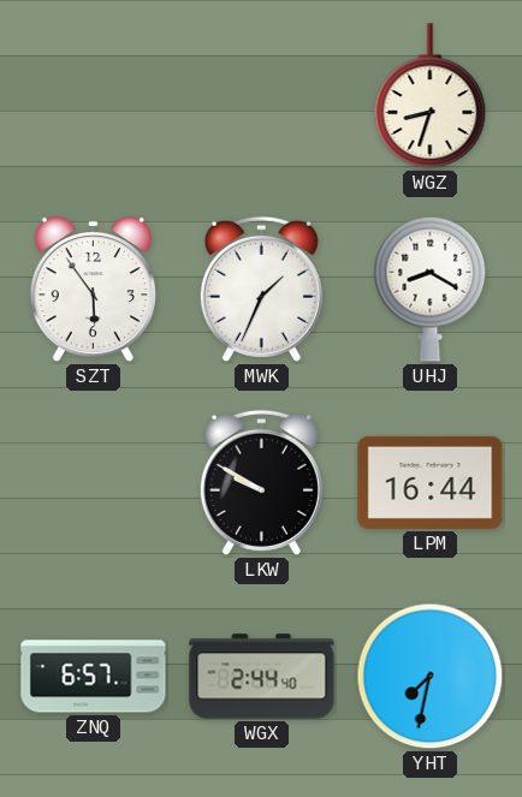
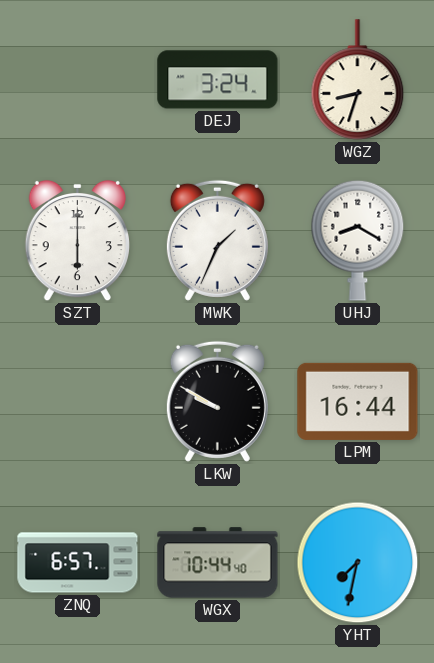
DEJ: none -> 3:24 (218, 80)
SZT: 5:54 -> 6:00 (77, 241)
WGX: 2:44 -> 10:44 (218, 563)
